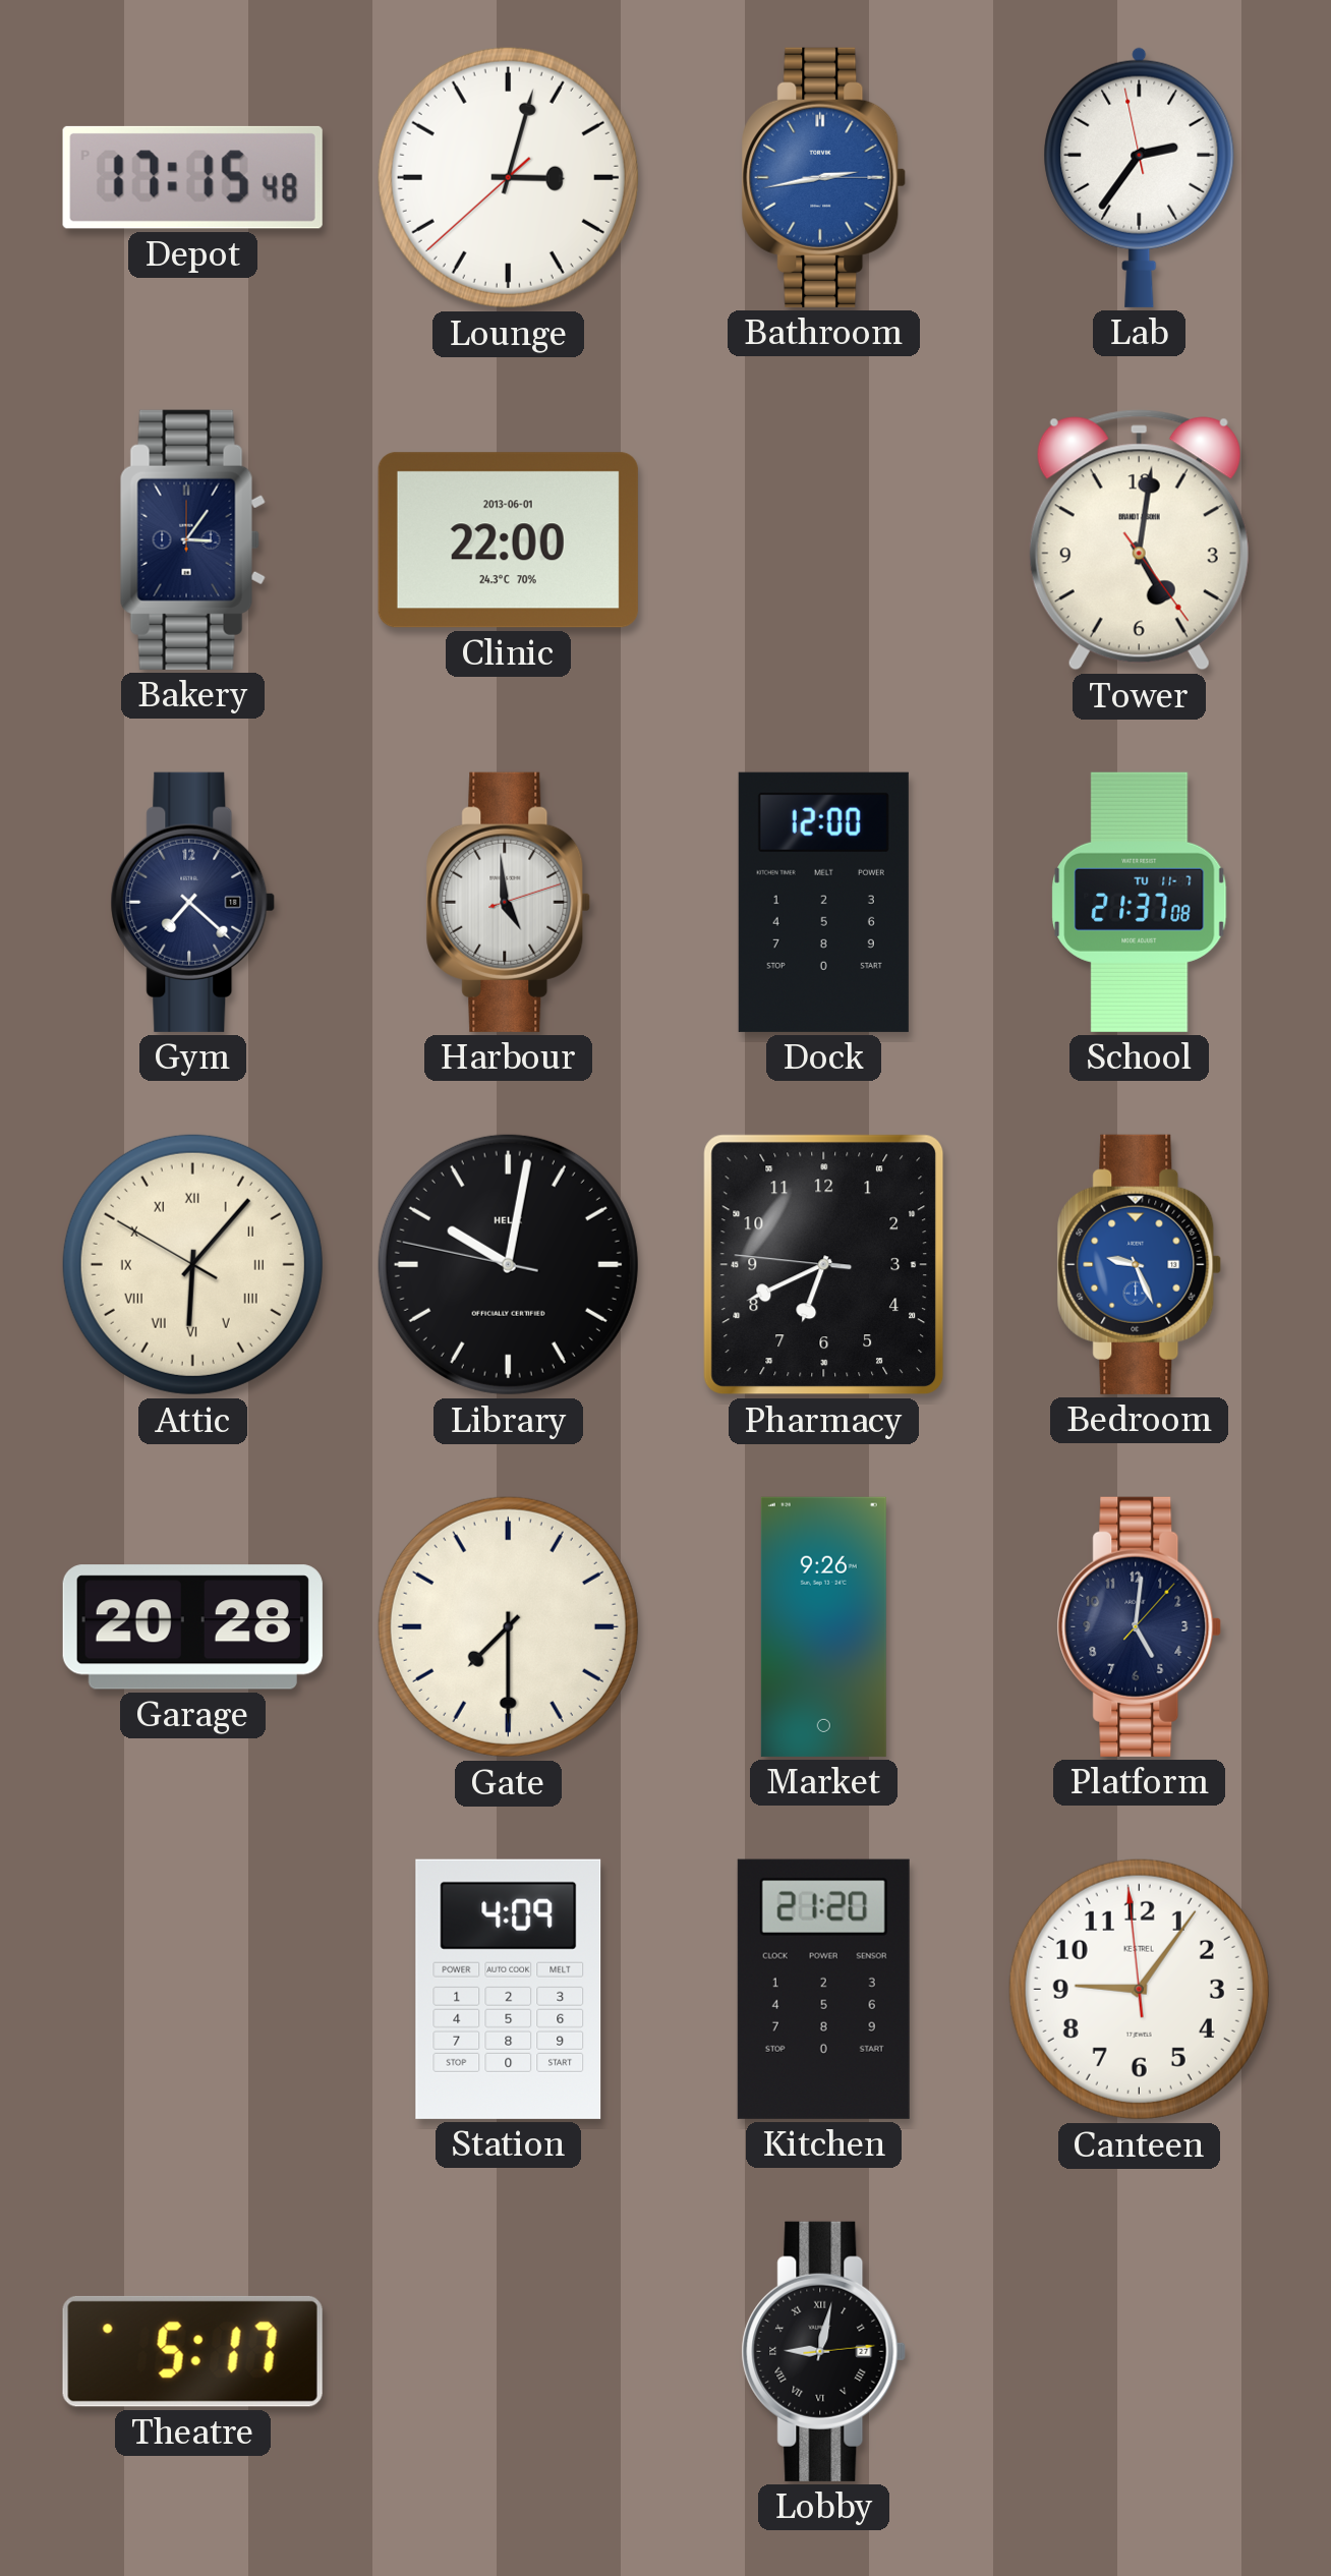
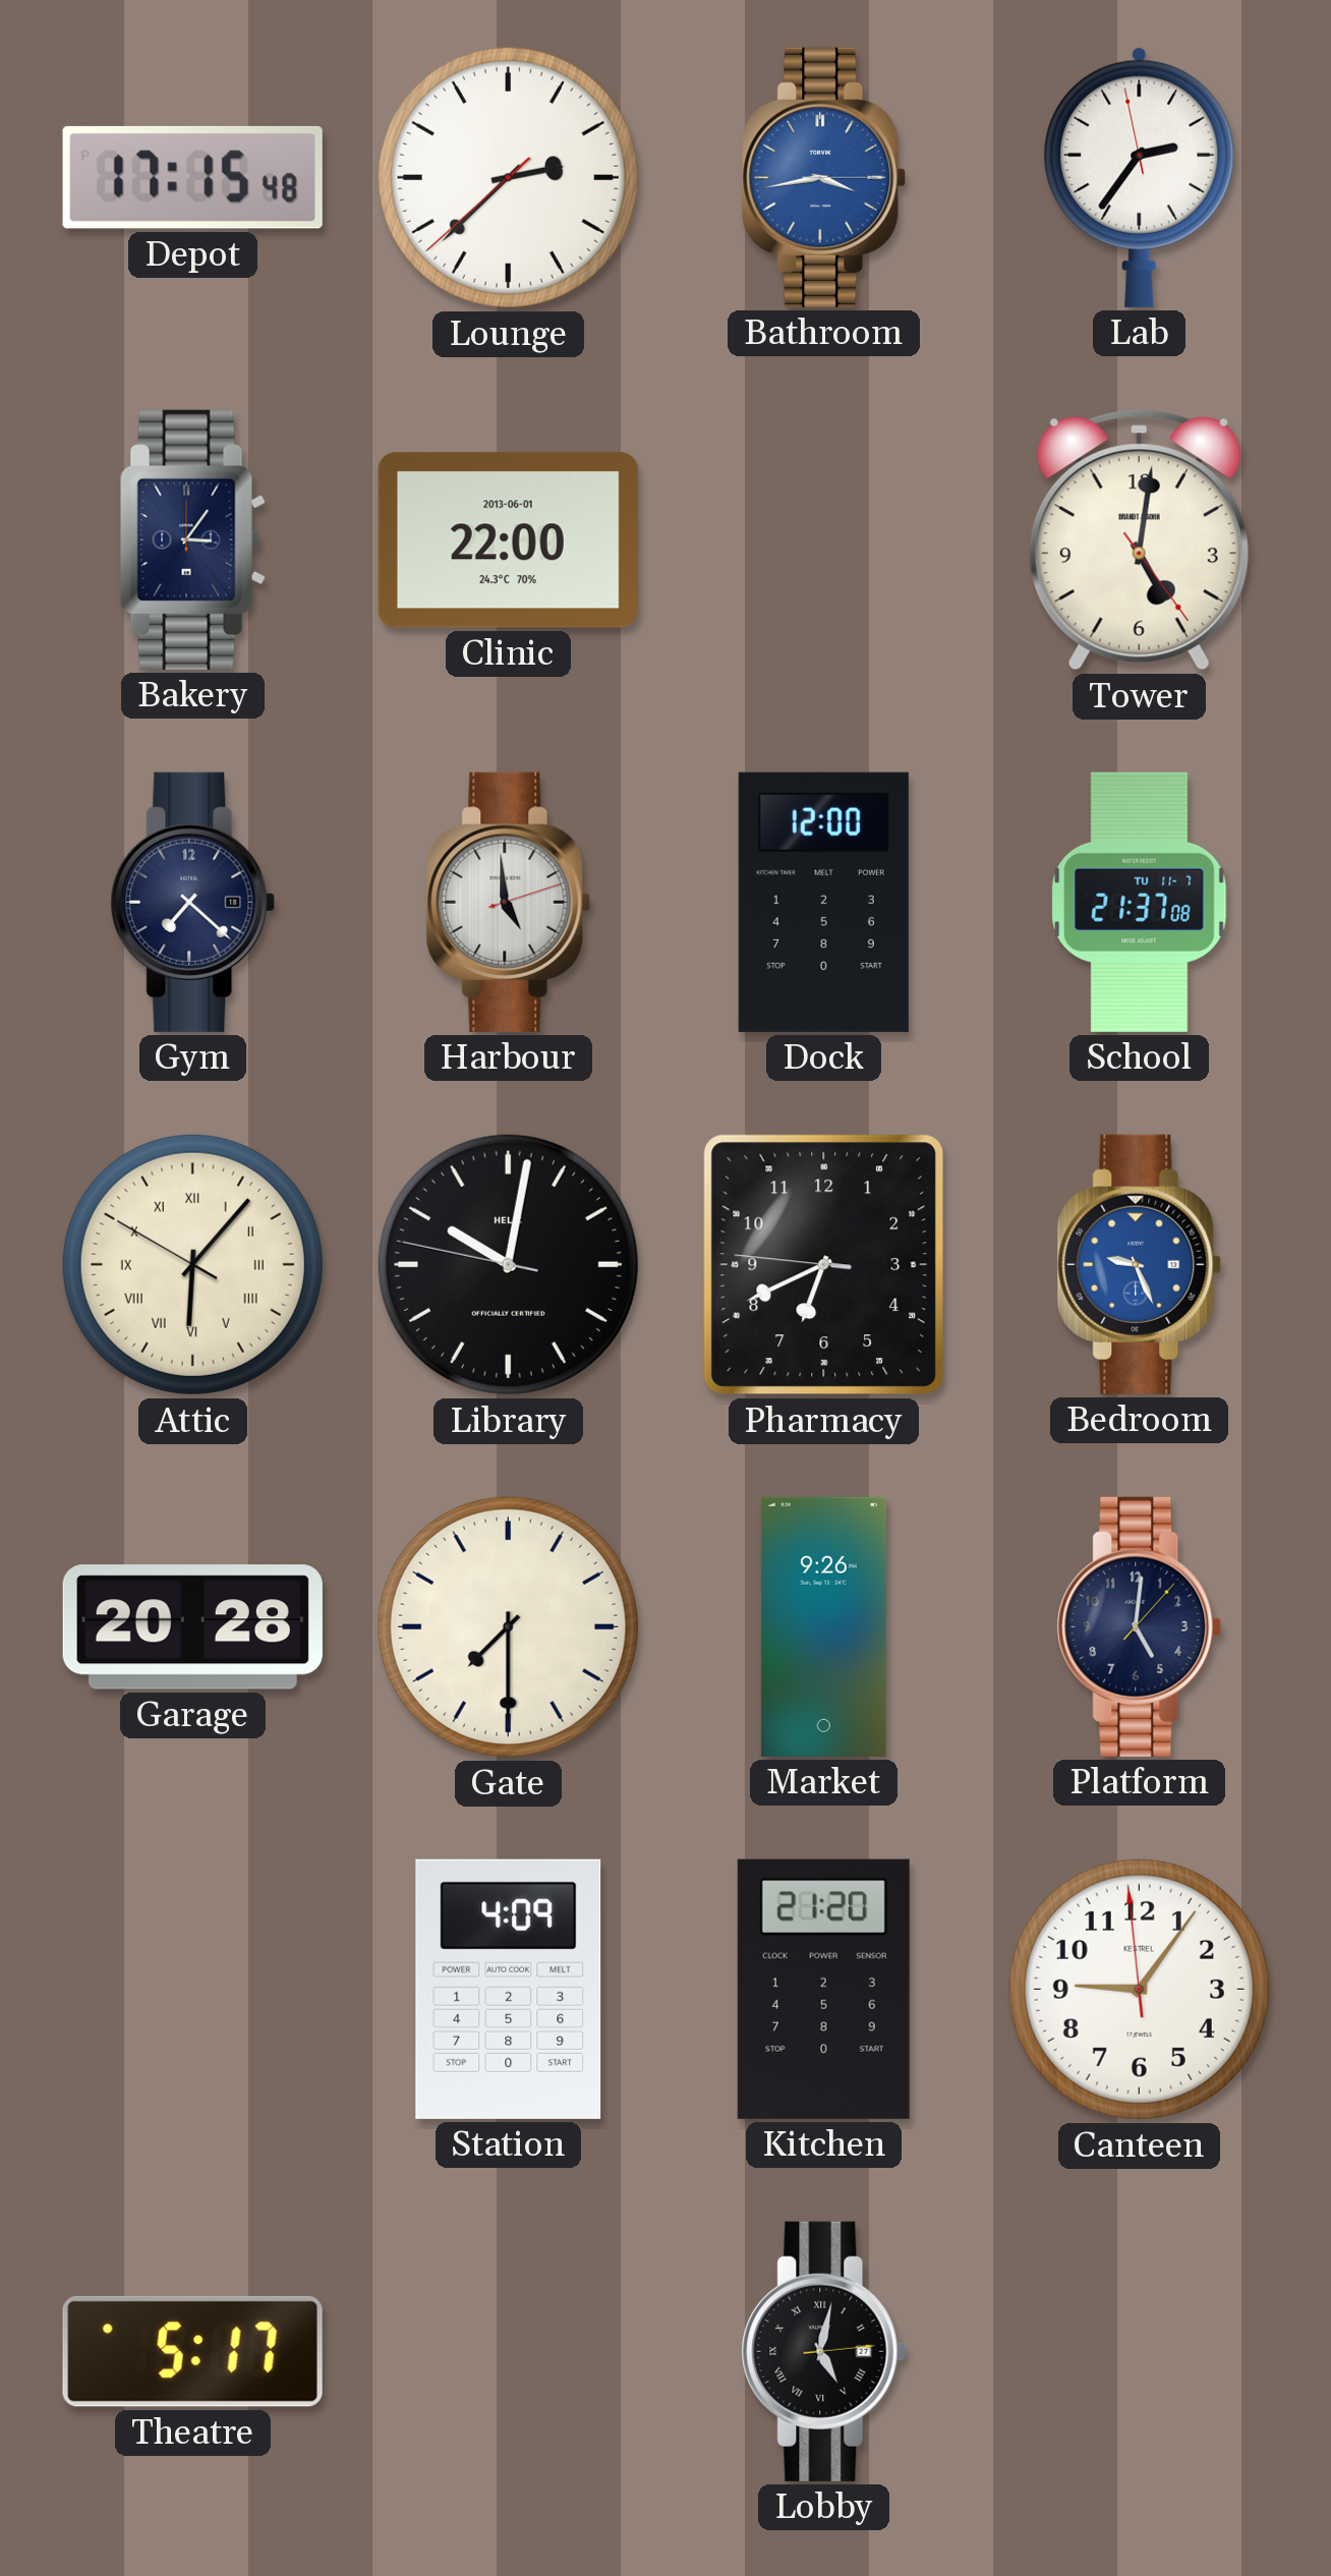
Lounge: 3:02 -> 2:37 (508, 177)
Bathroom: 2:43 -> 3:43 (824, 177)
Lobby: 9:02 -> 5:02 (824, 2351)
